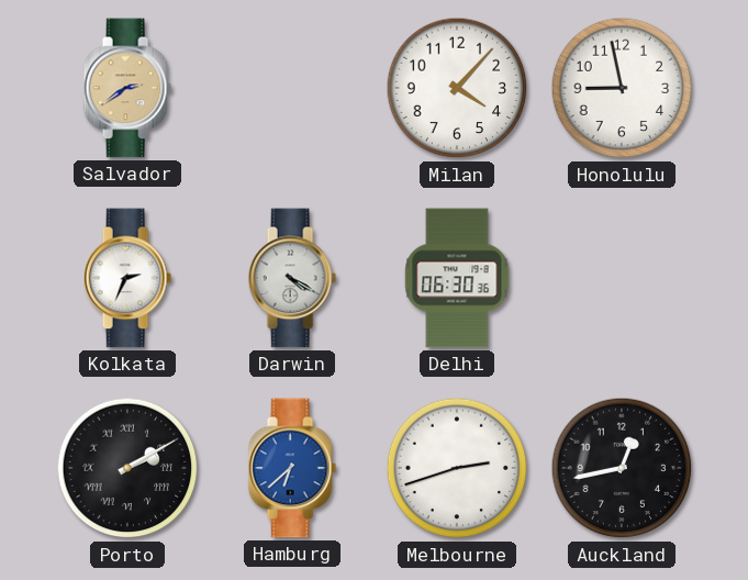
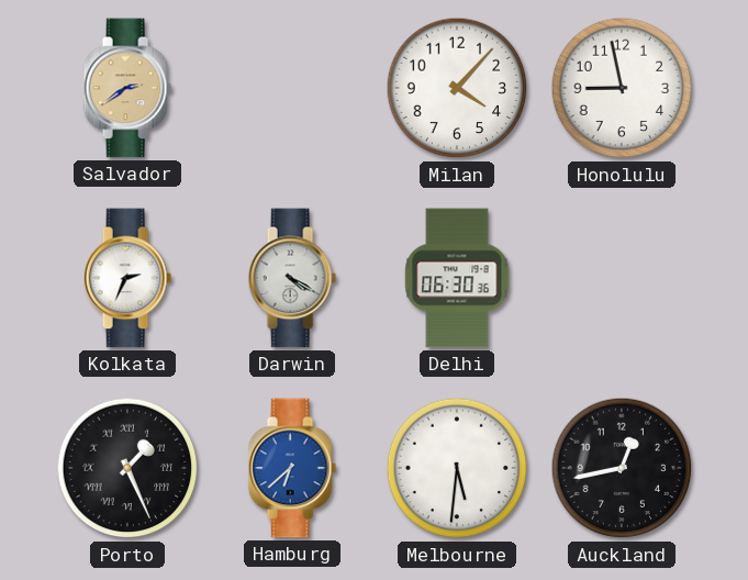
Porto: 2:10 -> 1:26 (127, 468)
Melbourne: 2:42 -> 5:31 (457, 468)
